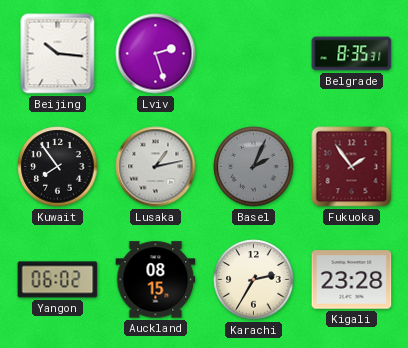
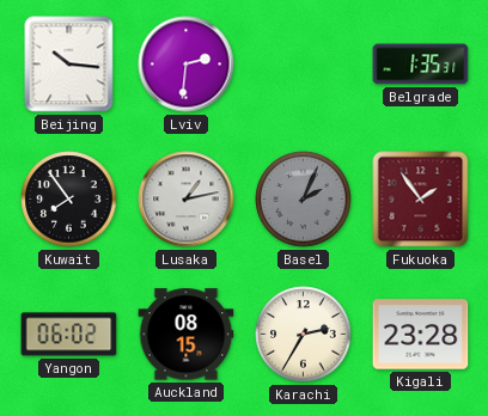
Lviv: 2:27 -> 2:31 (187, 65)
Belgrade: 8:35 -> 1:35 (421, 65)
